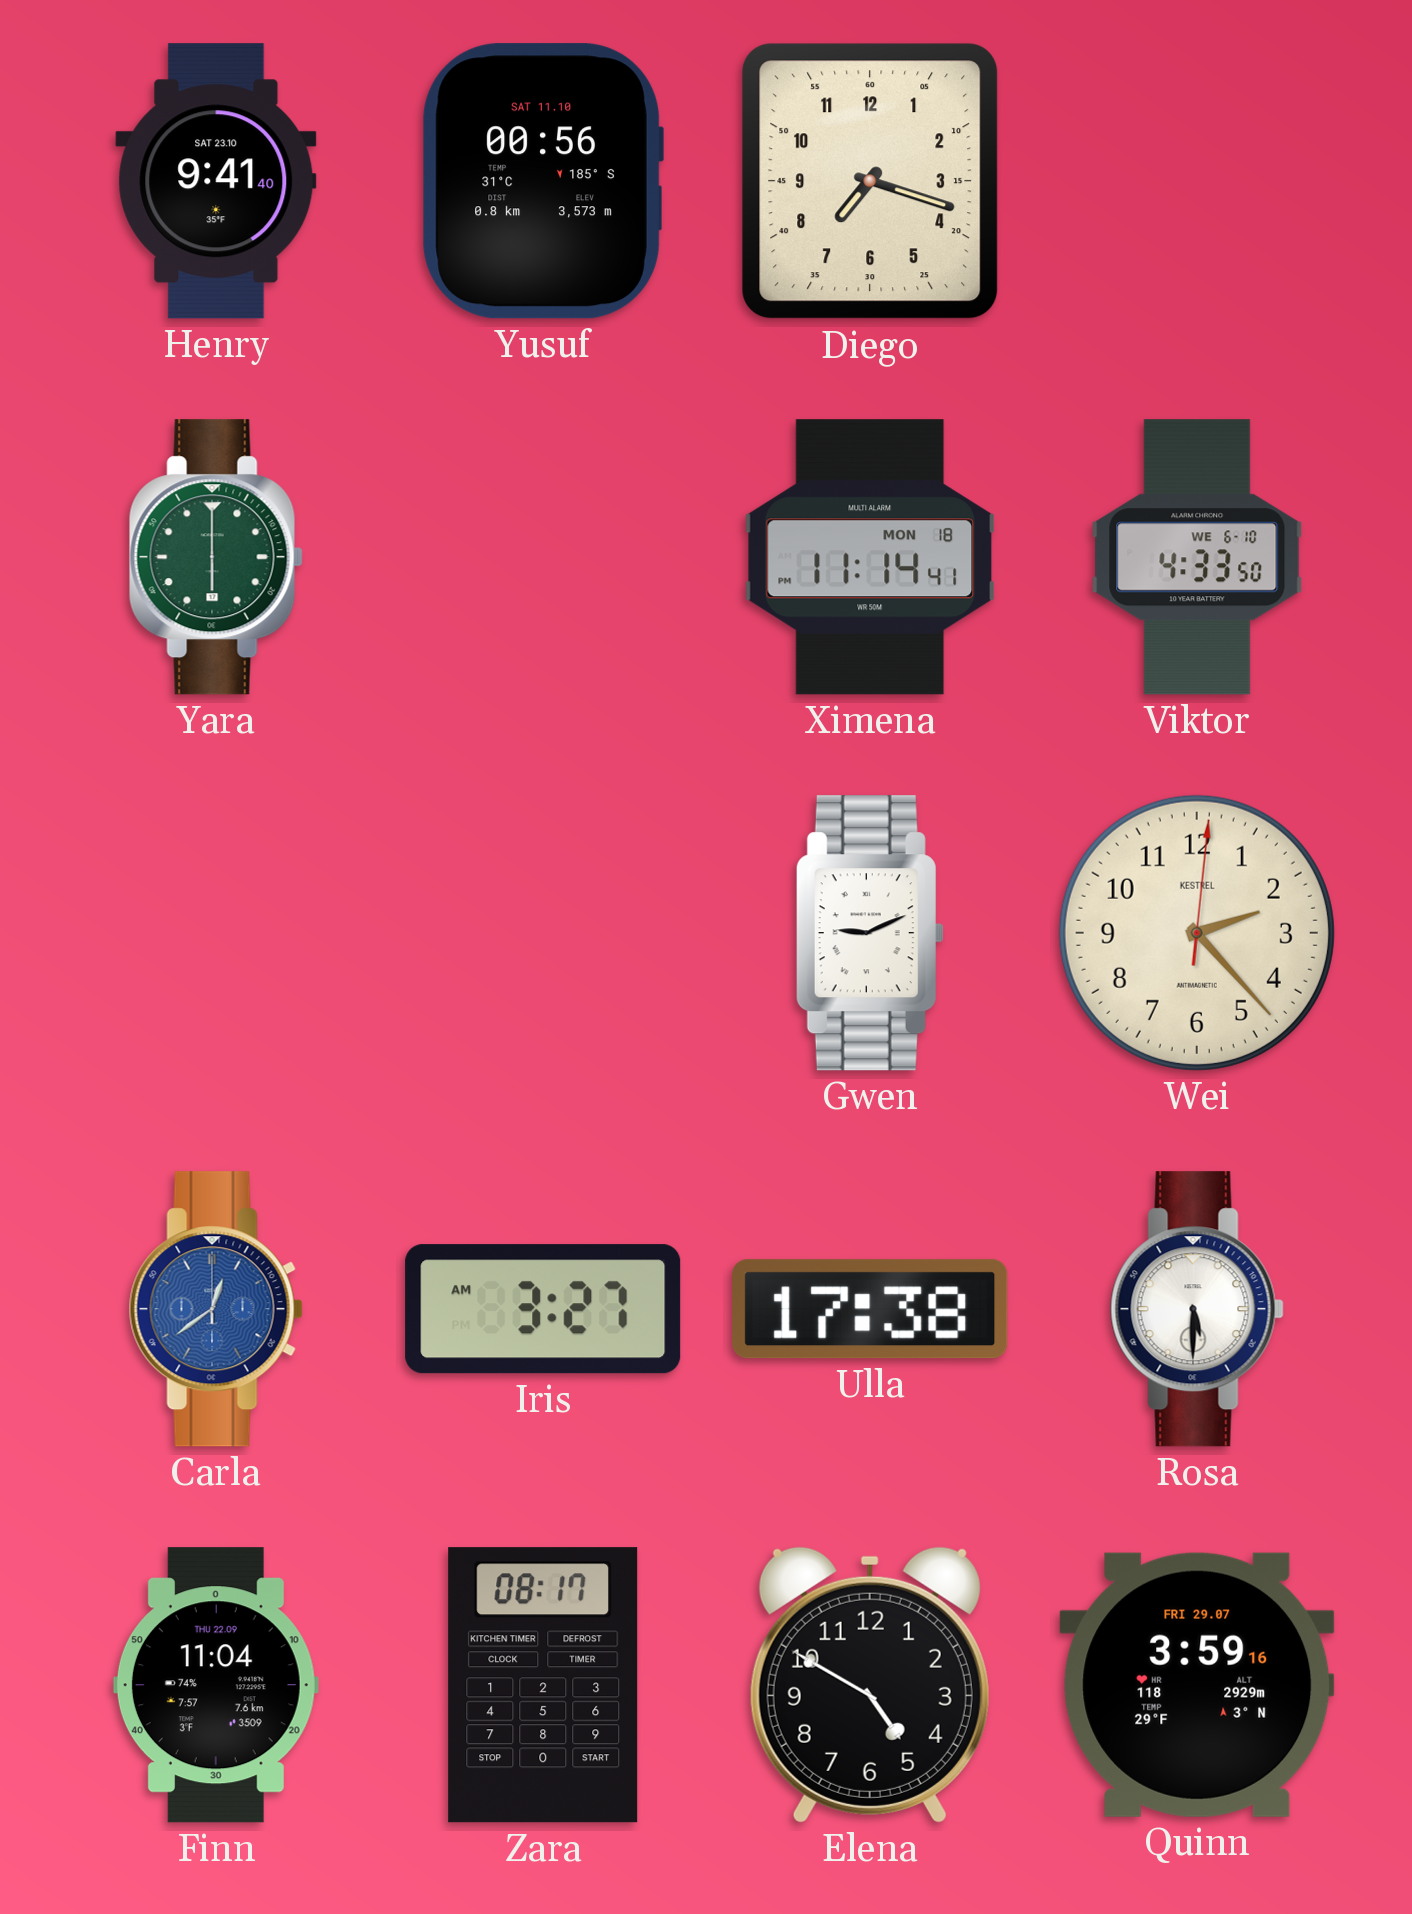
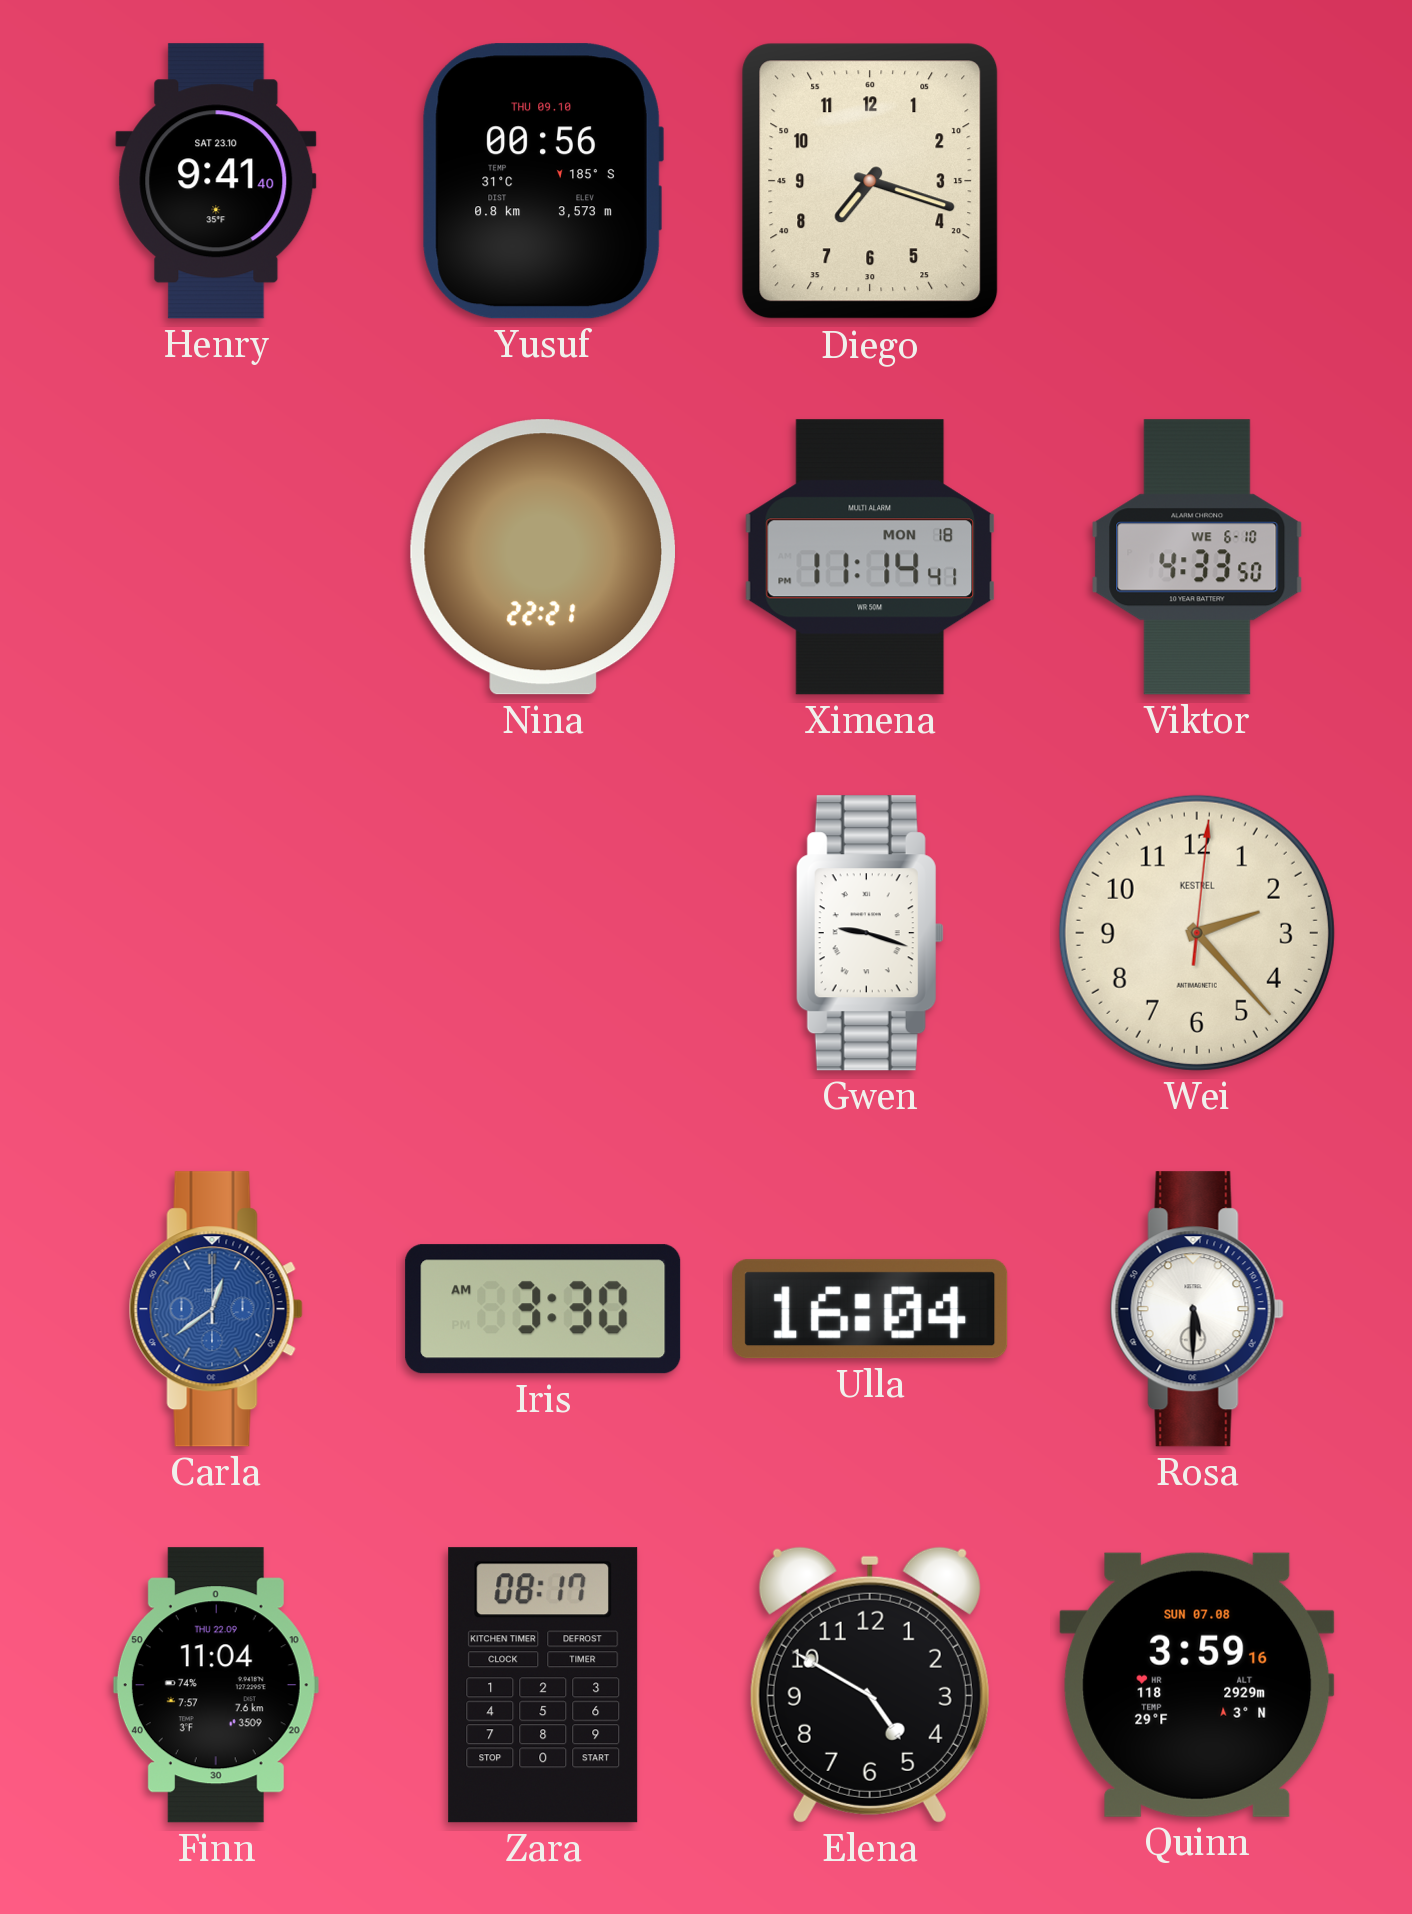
Yusuf date: SAT 11.10 -> THU 09.10 (543, 181)
Yara: 6:00 -> none (216, 557)
Nina: none -> 22:21 (543, 557)
Gwen: 9:11 -> 9:18 (870, 933)
Iris: 3:27 -> 3:30 (543, 1309)
Ulla: 17:38 -> 16:04 (870, 1309)
Quinn date: FRI 29.07 -> SUN 07.08 (1197, 1685)
